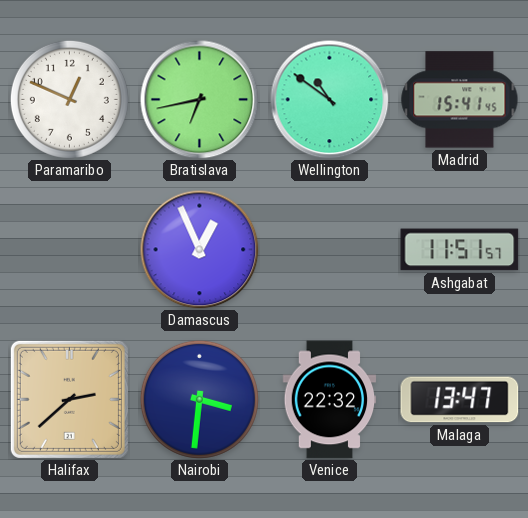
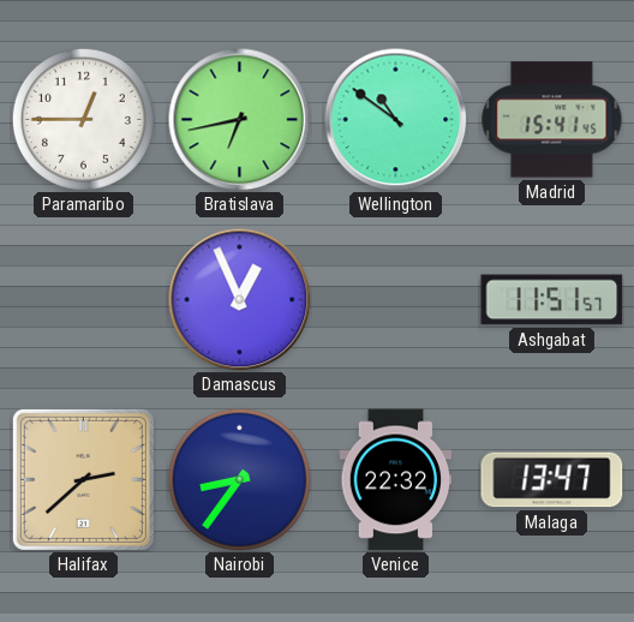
Paramaribo: 12:49 -> 12:45 (83, 119)
Nairobi: 3:31 -> 8:36 (239, 479)
